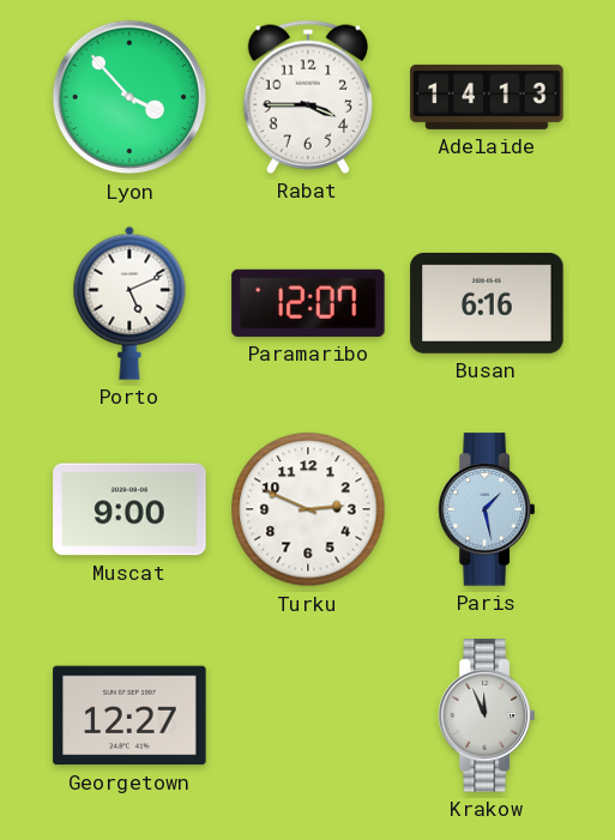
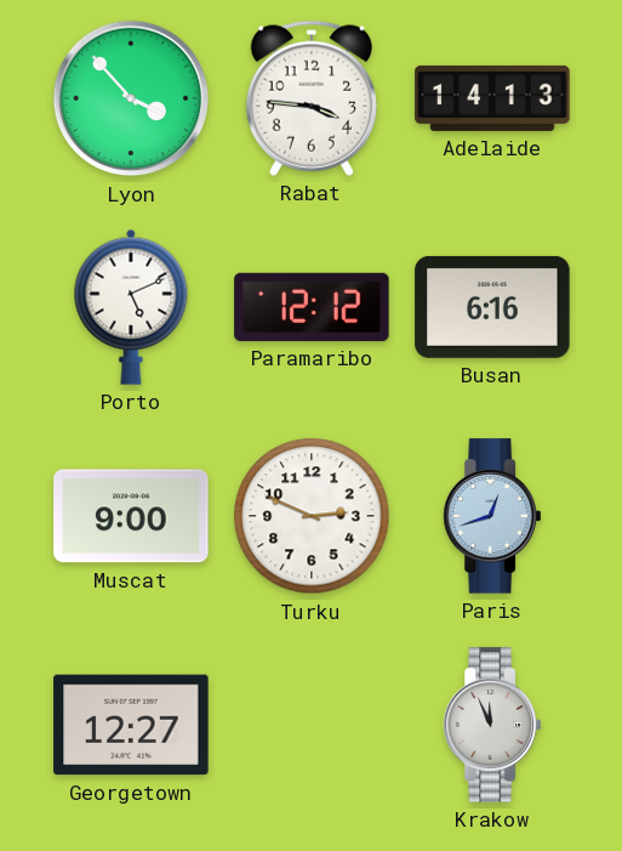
Rabat: 3:45 -> 3:46 (310, 98)
Paramaribo: 12:07 -> 12:12 (312, 307)
Paris: 1:28 -> 12:42 (492, 516)
